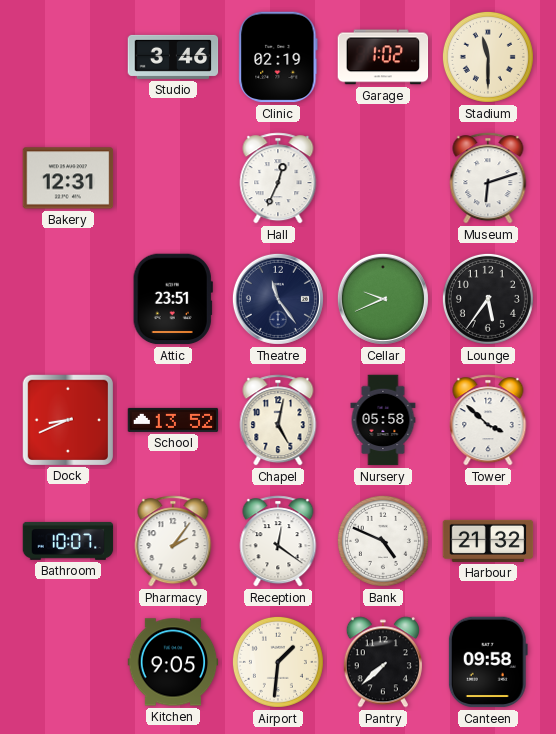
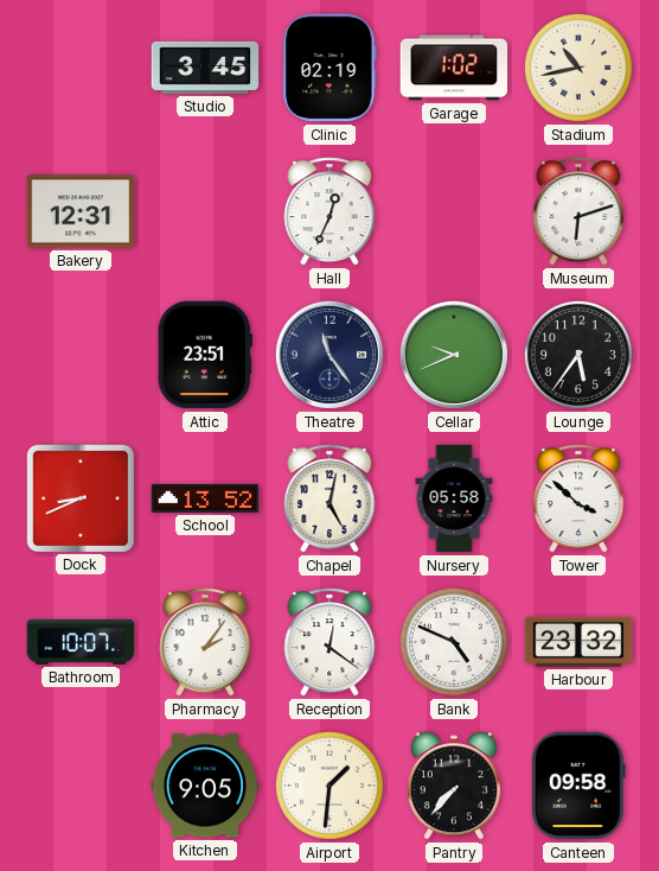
Studio: 3:46 -> 3:45 (205, 68)
Stadium: 11:30 -> 10:43 (578, 68)
Harbour: 21:32 -> 23:32 (578, 642)
Pantry: 7:38 -> 7:37 (454, 786)
